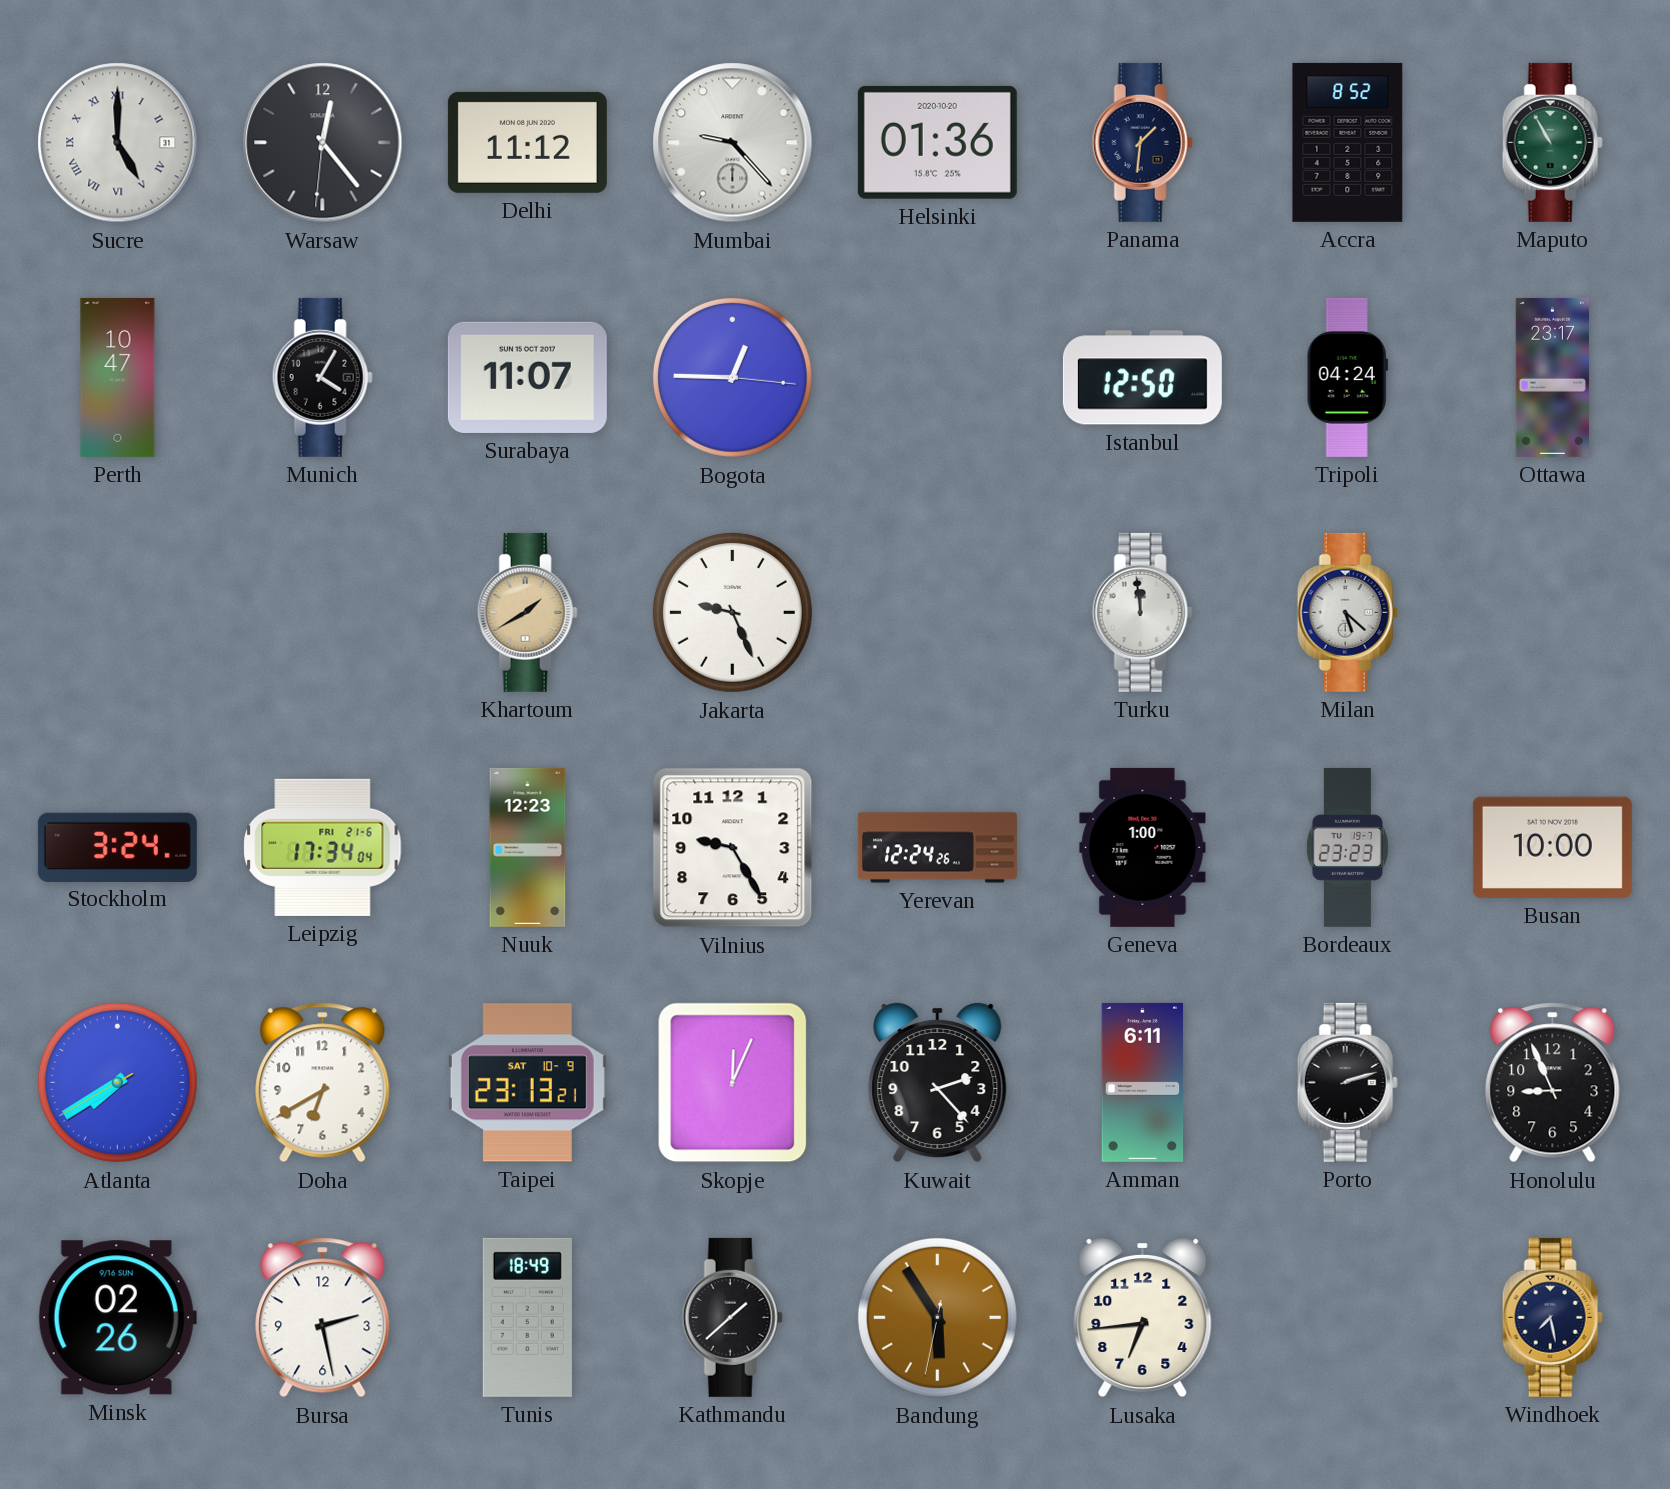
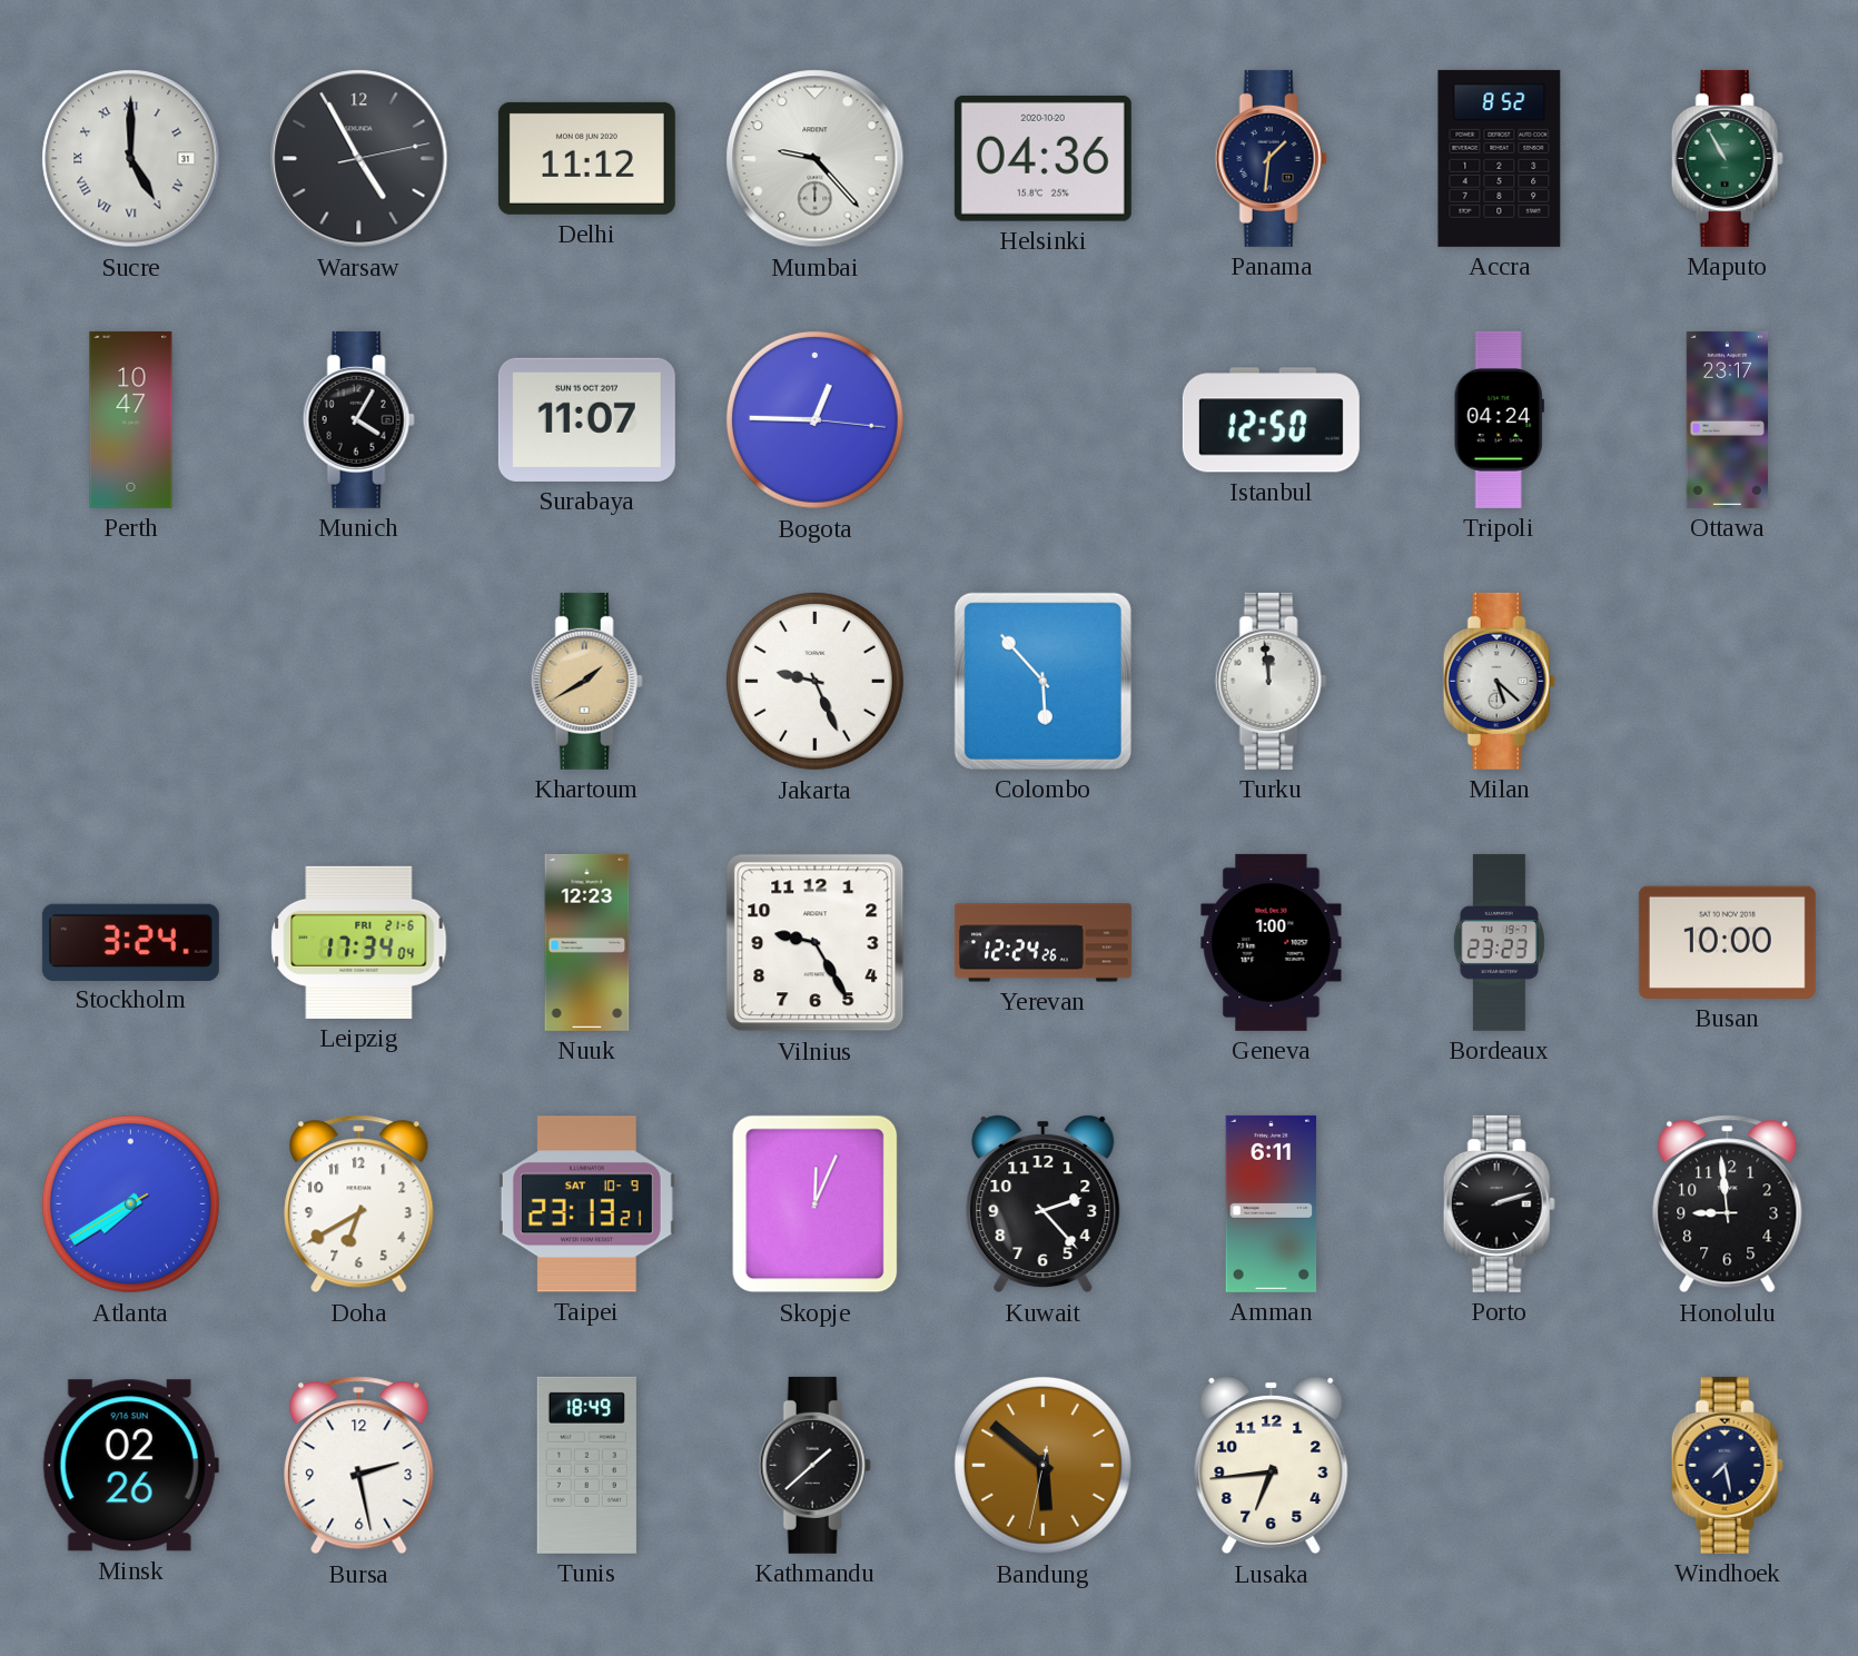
Warsaw: 12:23 -> 4:55 (359, 159)
Helsinki: 01:36 -> 04:36 (1042, 158)
Colombo: none -> 5:53 (1042, 681)
Honolulu: 8:56 -> 8:59 (1728, 1204)
Bandung: 5:54 -> 5:51 (1042, 1465)
